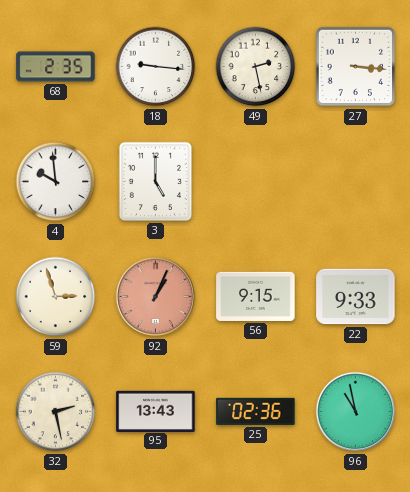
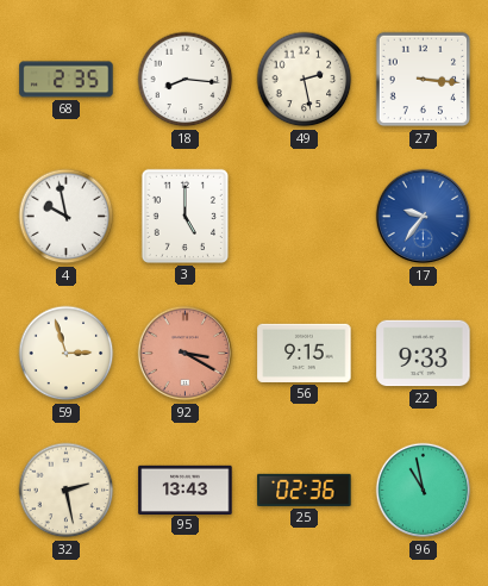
18: 9:16 -> 8:16 (186, 80)
4: 9:59 -> 9:58 (67, 217)
17: none -> 9:36 (424, 217)
92: 1:04 -> 3:20 (186, 354)
